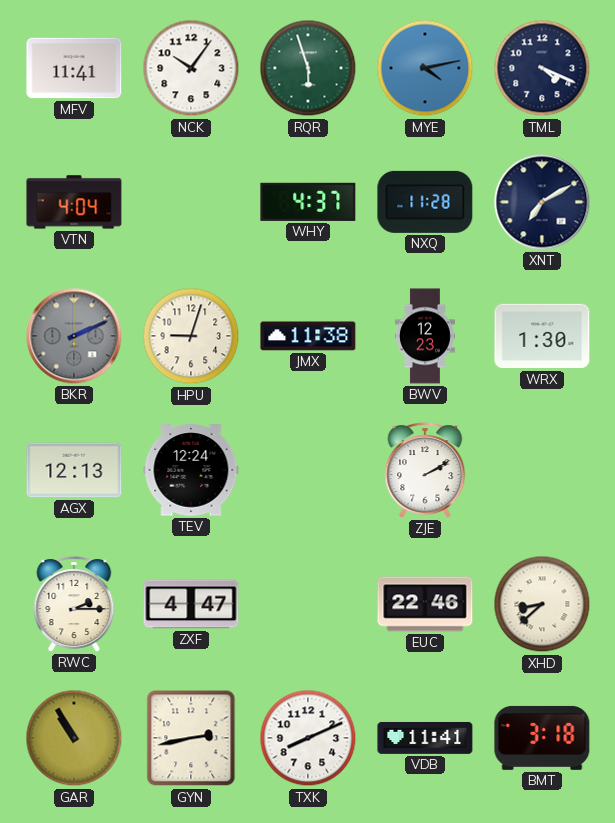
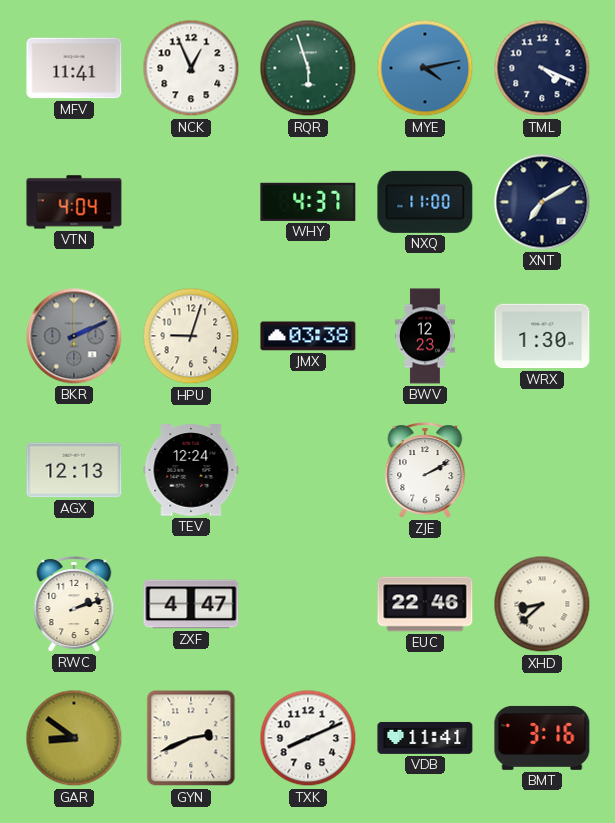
NCK: 10:06 -> 12:56 (191, 68)
NXQ: 11:28 -> 11:00 (425, 202)
JMX: 11:38 -> 03:38 (308, 336)
RWC: 2:15 -> 2:12 (74, 604)
GAR: 10:55 -> 8:51 (74, 738)
GYN: 2:43 -> 2:41 (191, 738)
BMT: 3:18 -> 3:16 (542, 738)
